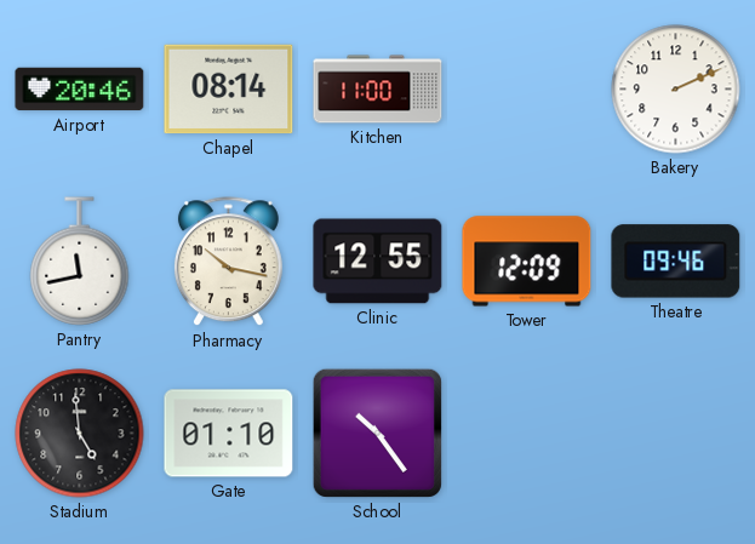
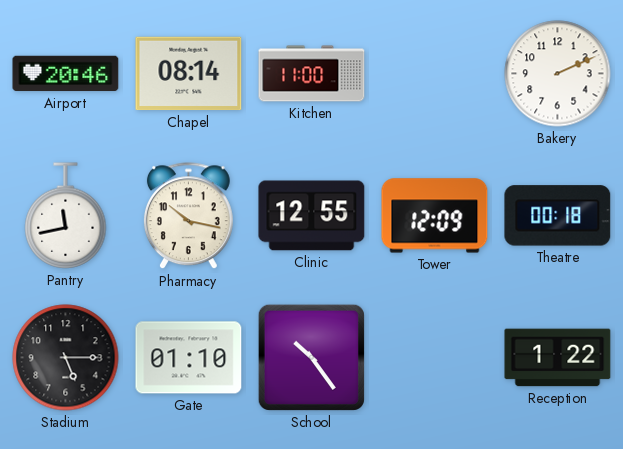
Theatre: 09:46 -> 00:18 (558, 216)
Stadium: 4:59 -> 5:15 (66, 358)
Reception: none -> 1:22 (558, 358)
